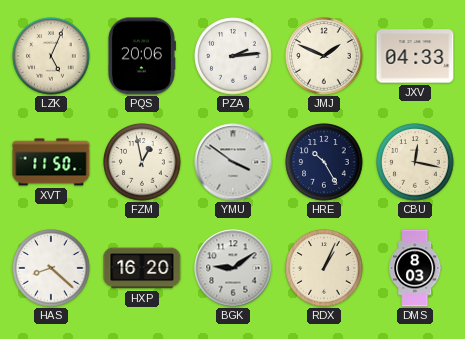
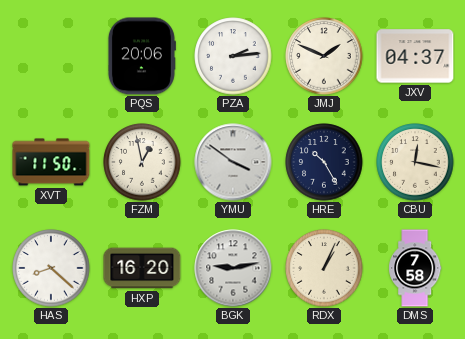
LZK: 5:04 -> none (51, 56)
JXV: 04:33 -> 04:37 (415, 56)
BGK: 9:09 -> 9:13 (233, 268)
DMS: 8:03 -> 7:58 (415, 268)
